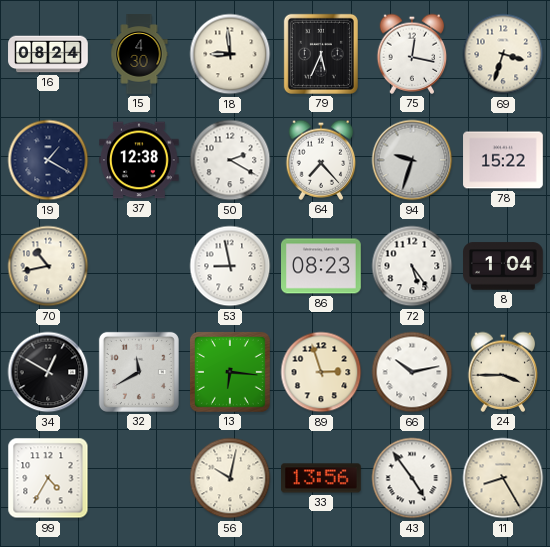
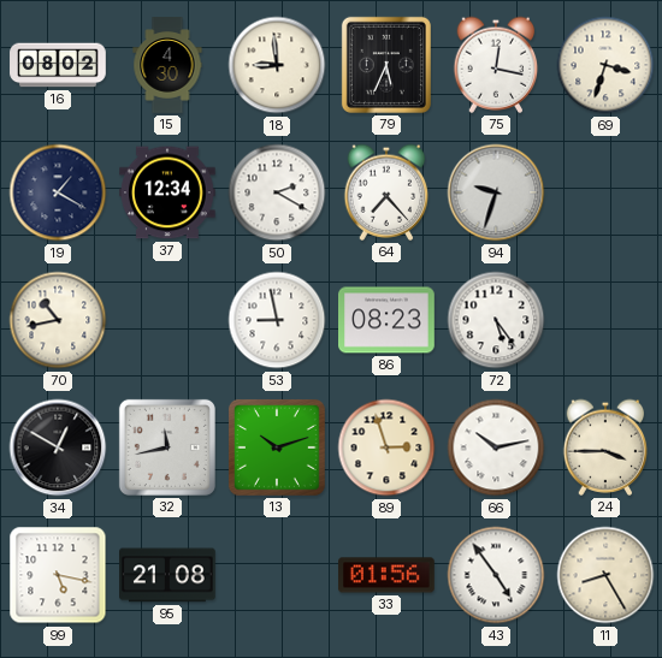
16: 08:24 -> 08:02 (58, 65)
37: 12:38 -> 12:34 (169, 192)
78: 15:22 -> none (503, 160)
8: 1:04 -> none (504, 266)
32: 11:40 -> 11:43 (167, 447)
13: 6:16 -> 10:12 (277, 447)
99: 4:35 -> 5:17 (58, 575)
95: none -> 21:08 (169, 575)
56: 10:02 -> none (230, 478)
33: 13:56 -> 01:56 (388, 575)
